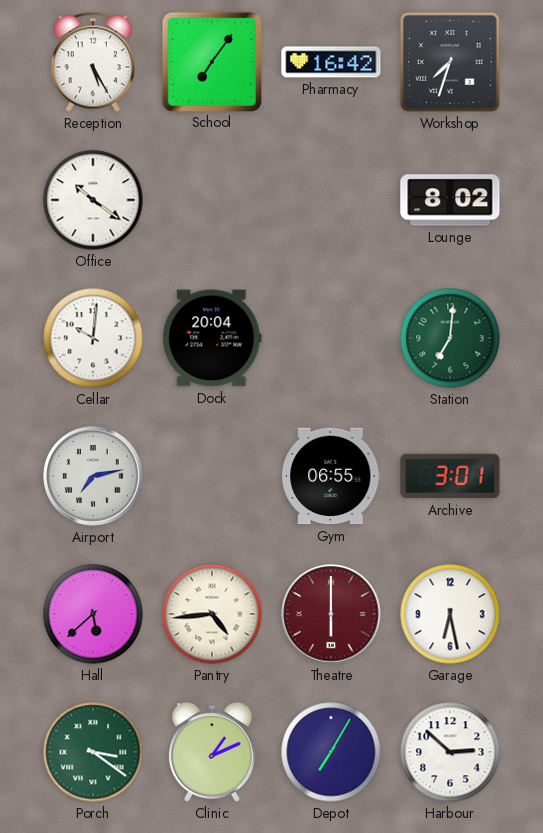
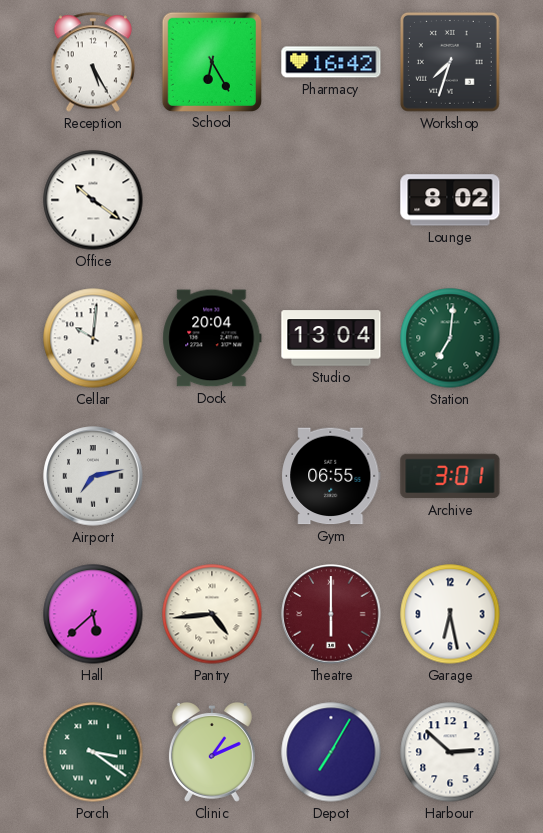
School: 7:06 -> 6:25 (211, 61)
Studio: none -> 13:04 (331, 338)
